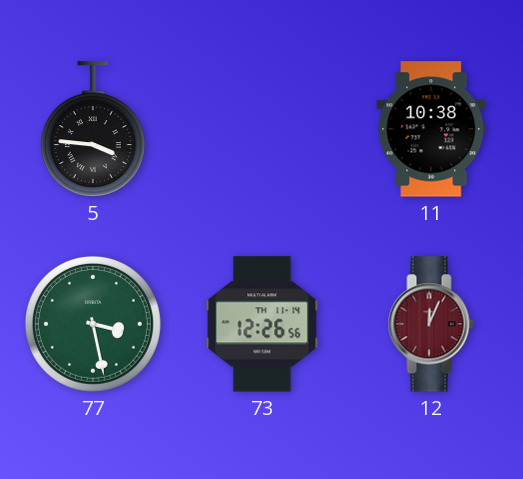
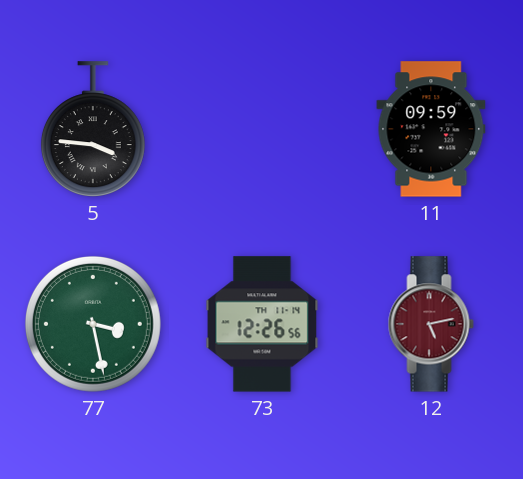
11: 10:38 -> 09:59 (431, 129)
12: 12:04 -> 5:13 (431, 324)
